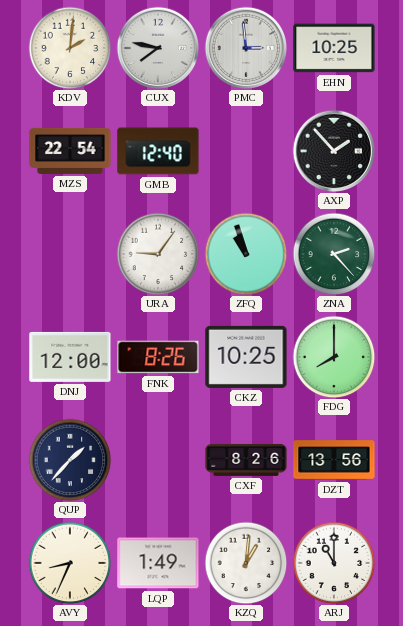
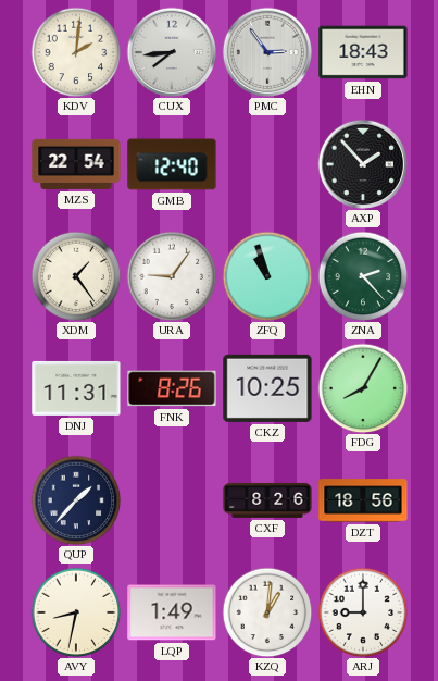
CUX: 7:47 -> 7:44 (171, 51)
PMC: 2:59 -> 2:54 (266, 51)
EHN: 10:25 -> 18:43 (363, 52)
XDM: none -> 1:24 (76, 276)
DNJ: 12:00 -> 11:31 (76, 388)
FDG: 8:00 -> 8:05 (363, 388)
DZT: 13:56 -> 18:56 (363, 500)
AVY: 8:34 -> 8:32 (76, 612)
ARJ: 11:00 -> 9:00 (363, 612)
